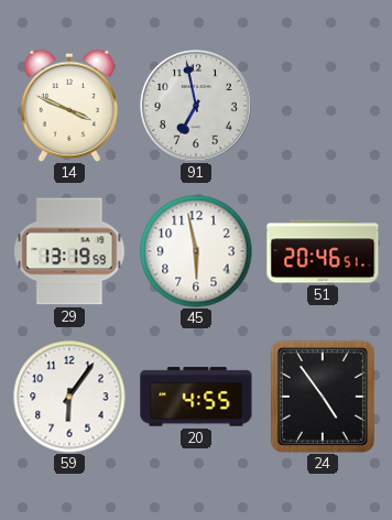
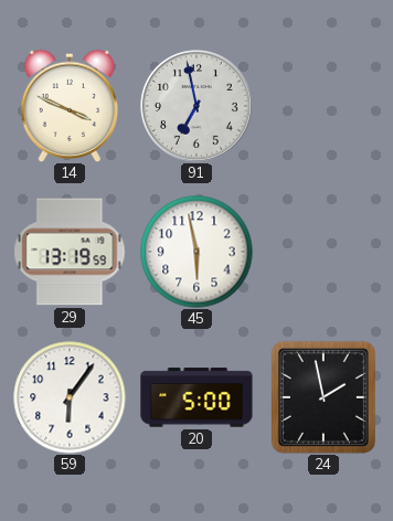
51: 20:46 -> none (323, 251)
20: 4:55 -> 5:00 (197, 397)
24: 4:54 -> 1:58 (323, 397)
